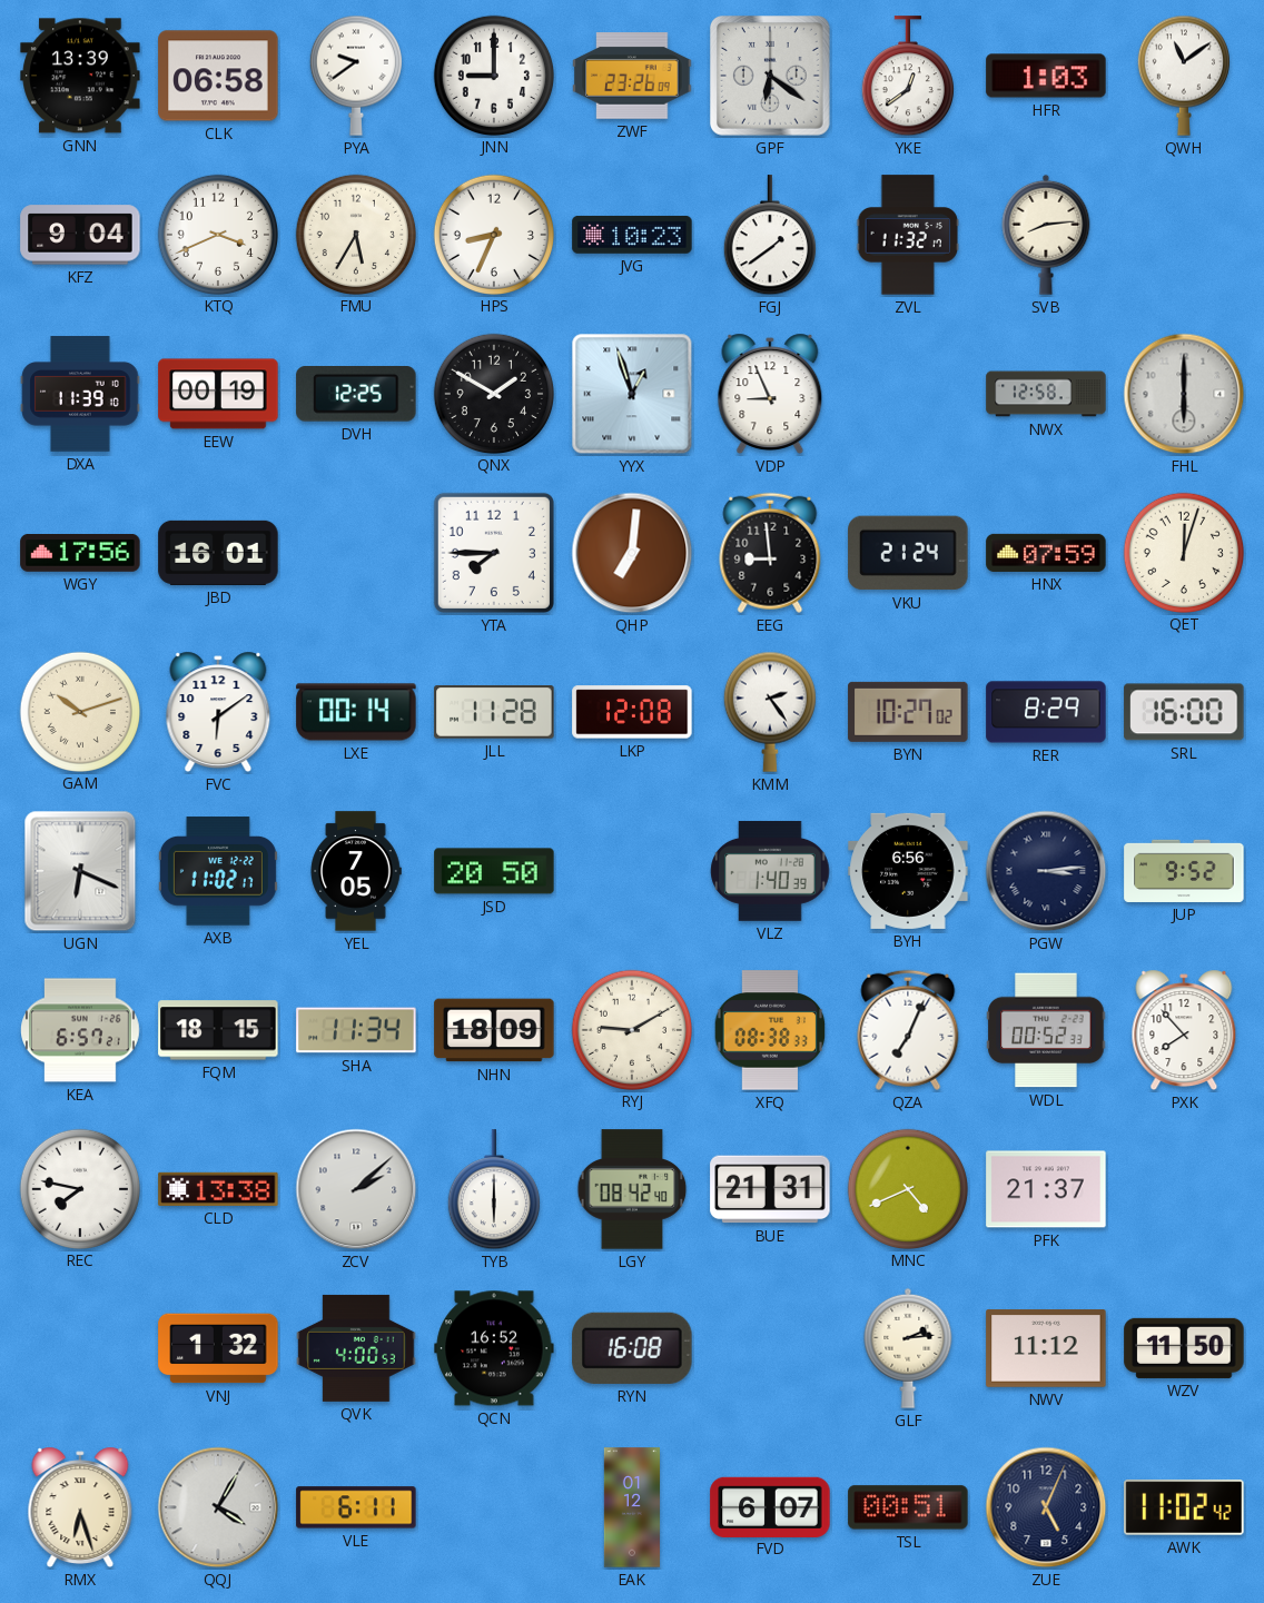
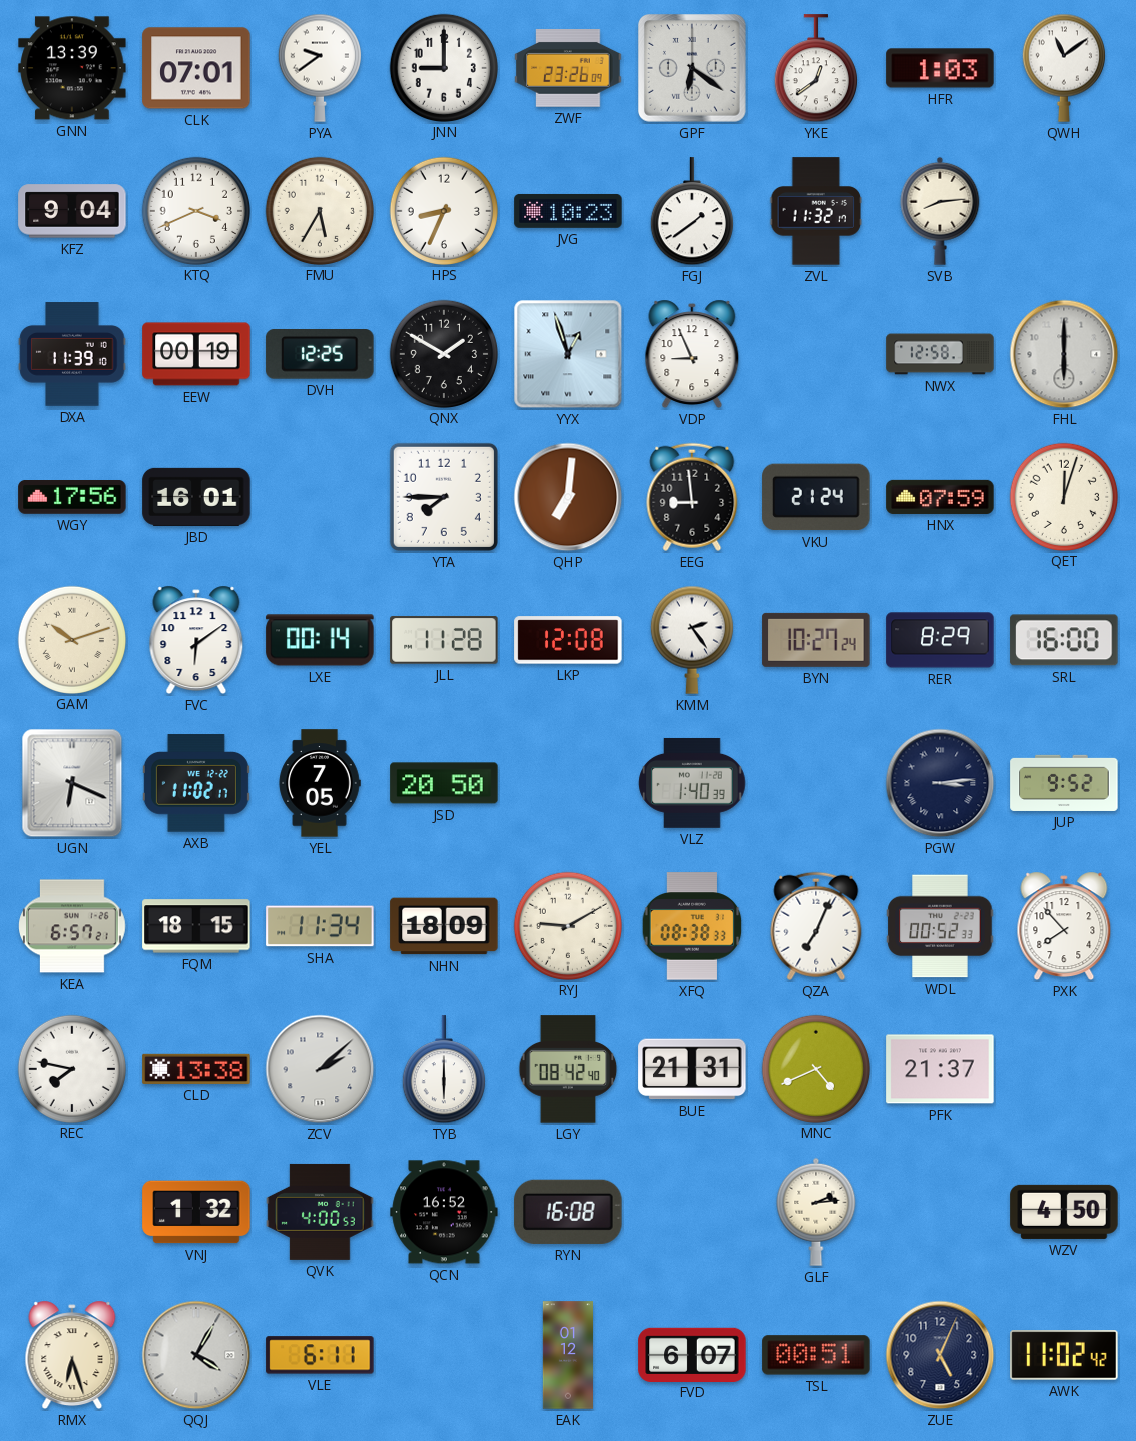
CLK: 06:58 -> 07:01 (196, 68)
BYN: 10:27:02 -> 10:27:24 (816, 640)
BYH: 6:56 -> none (908, 871)
NWV: 11:12 -> none (1046, 1348)
WZV: 11:50 -> 4:50 (1064, 1212)
